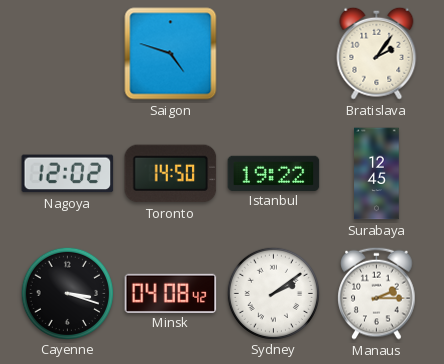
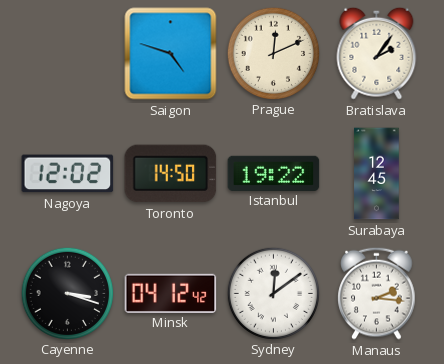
Prague: none -> 12:11 (273, 53)
Minsk: 04:08 -> 04:12 (171, 293)
Sydney: 2:09 -> 12:09 (273, 293)
Manaus: 2:15 -> 2:16 (377, 293)
